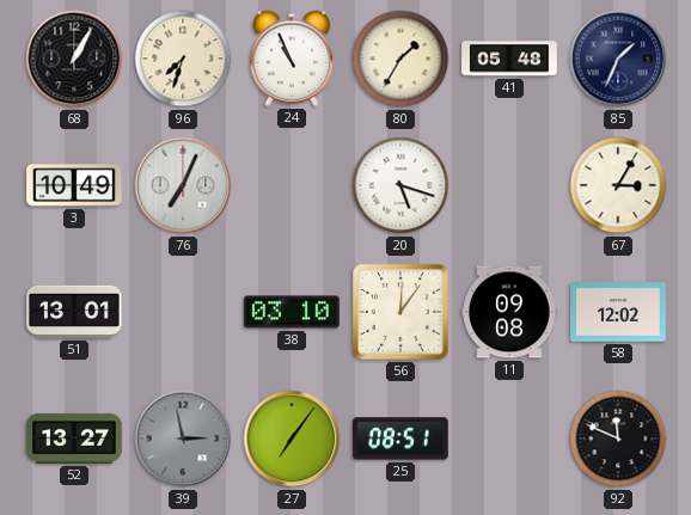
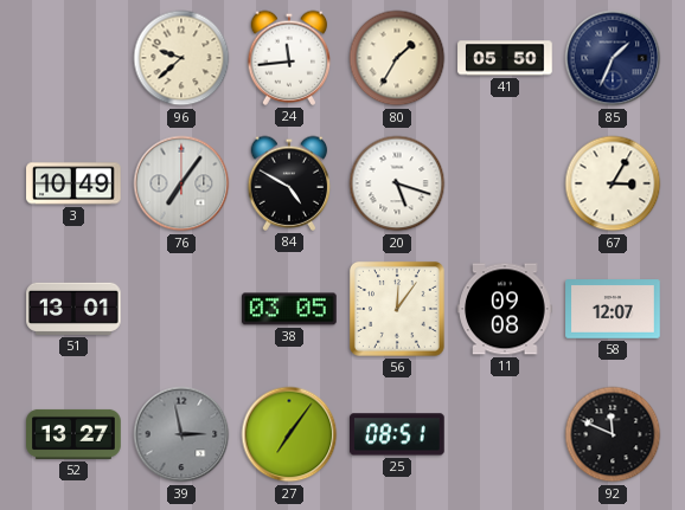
68: 1:05 -> none (74, 59)
96: 7:33 -> 9:38 (181, 58)
24: 10:56 -> 11:44 (289, 58)
41: 05:48 -> 05:50 (505, 58)
76: 7:04 -> 7:06 (181, 183)
84: none -> 4:50 (289, 183)
38: 03:10 -> 03:05 (289, 309)
58: 12:02 -> 12:07 (613, 309)
